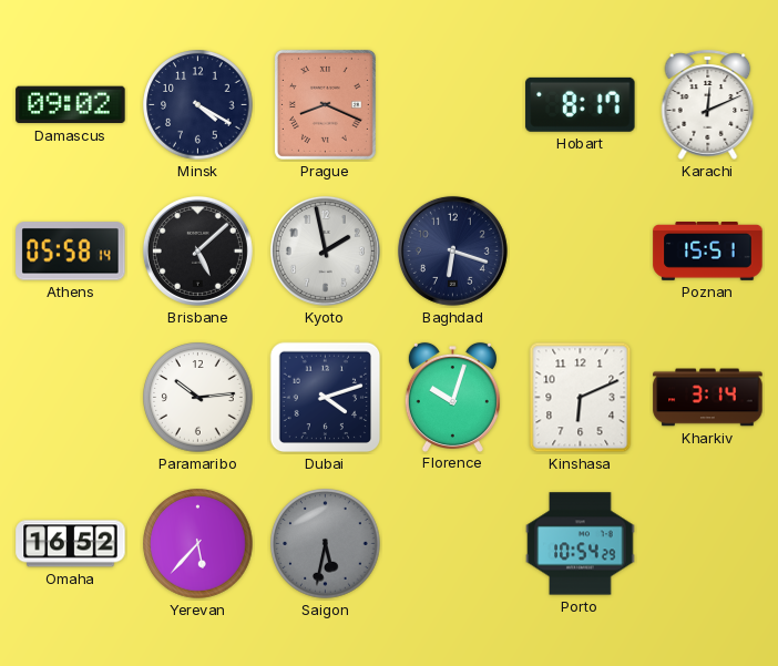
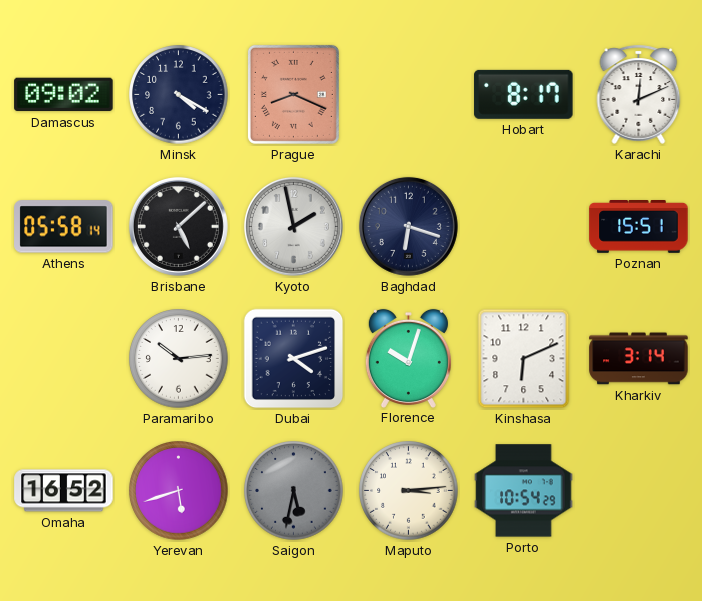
Yerevan: 5:37 -> 5:42 (179, 491)
Maputo: none -> 3:14 (409, 491)
